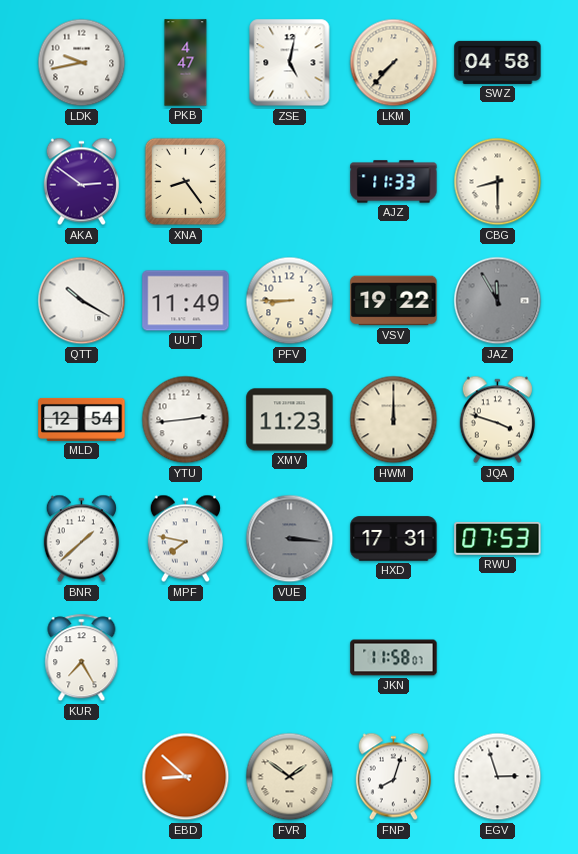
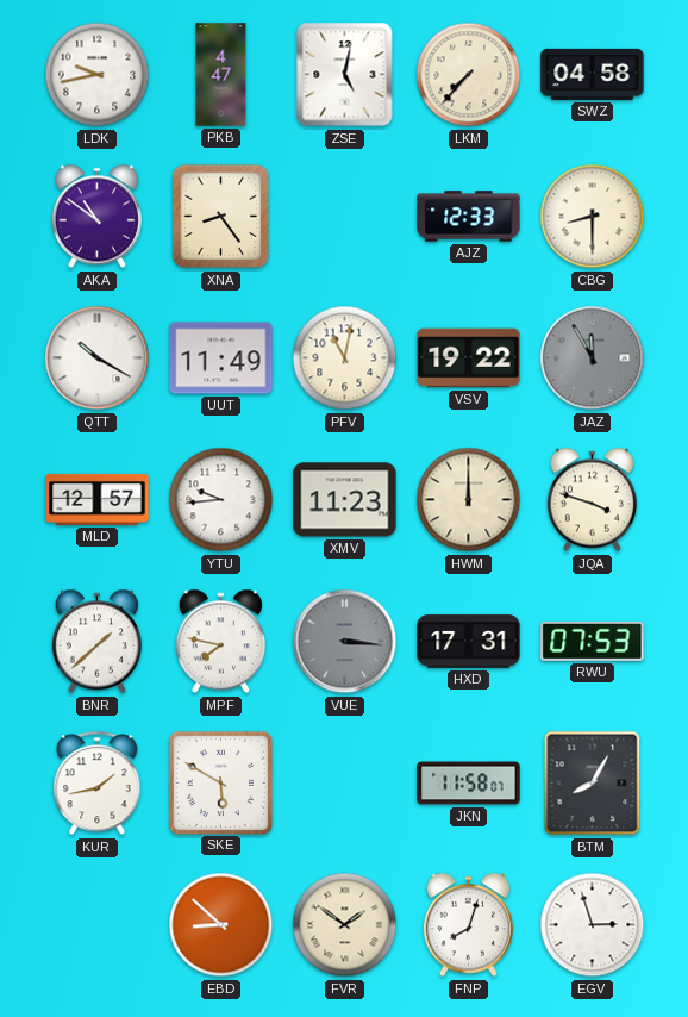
AKA: 2:51 -> 10:51 (96, 217)
AJZ: 11:33 -> 12:33 (469, 217)
PFV: 8:45 -> 11:02 (345, 358)
MLD: 12:54 -> 12:57 (98, 499)
YTU: 2:44 -> 9:44 (221, 500)
KUR: 7:25 -> 1:43 (98, 784)
SKE: none -> 5:50 (220, 782)
BTM: none -> 8:05 (593, 784)
